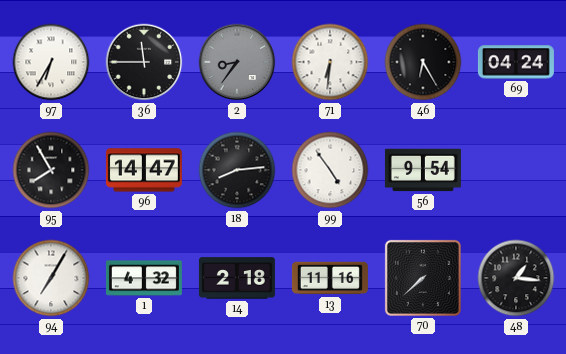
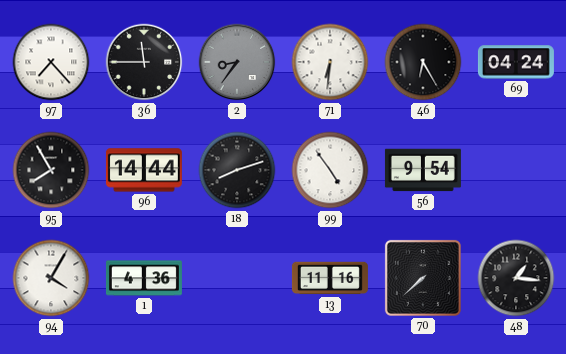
97: 6:35 -> 7:23 (51, 62)
96: 14:47 -> 14:44 (144, 170)
18: 8:14 -> 8:12 (237, 170)
94: 7:05 -> 4:05 (51, 278)
1: 4:32 -> 4:36 (144, 278)
14: 2:18 -> none (237, 278)
